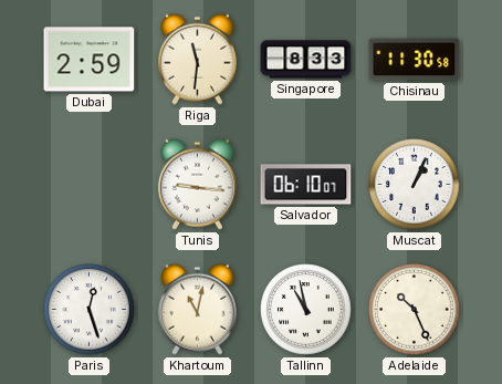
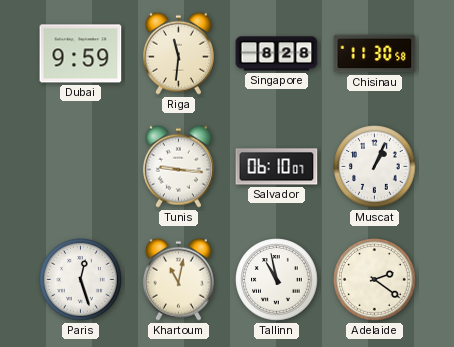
Dubai: 2:59 -> 9:59 (81, 54)
Singapore: 8:33 -> 8:28 (277, 54)
Adelaide: 10:26 -> 2:21 (375, 280)
